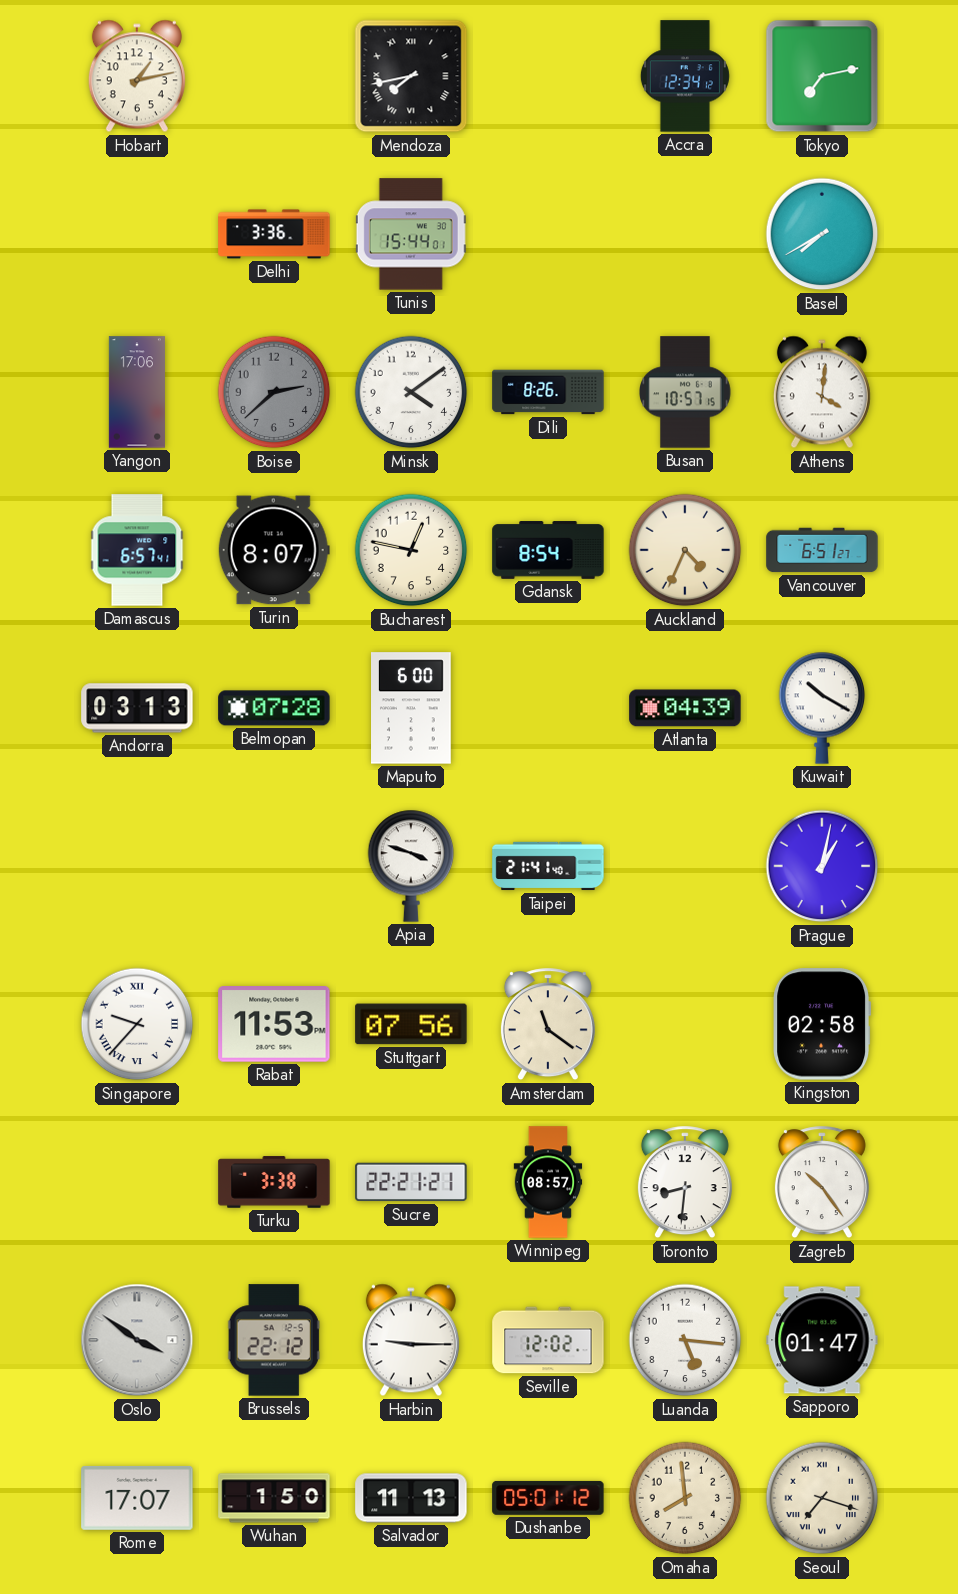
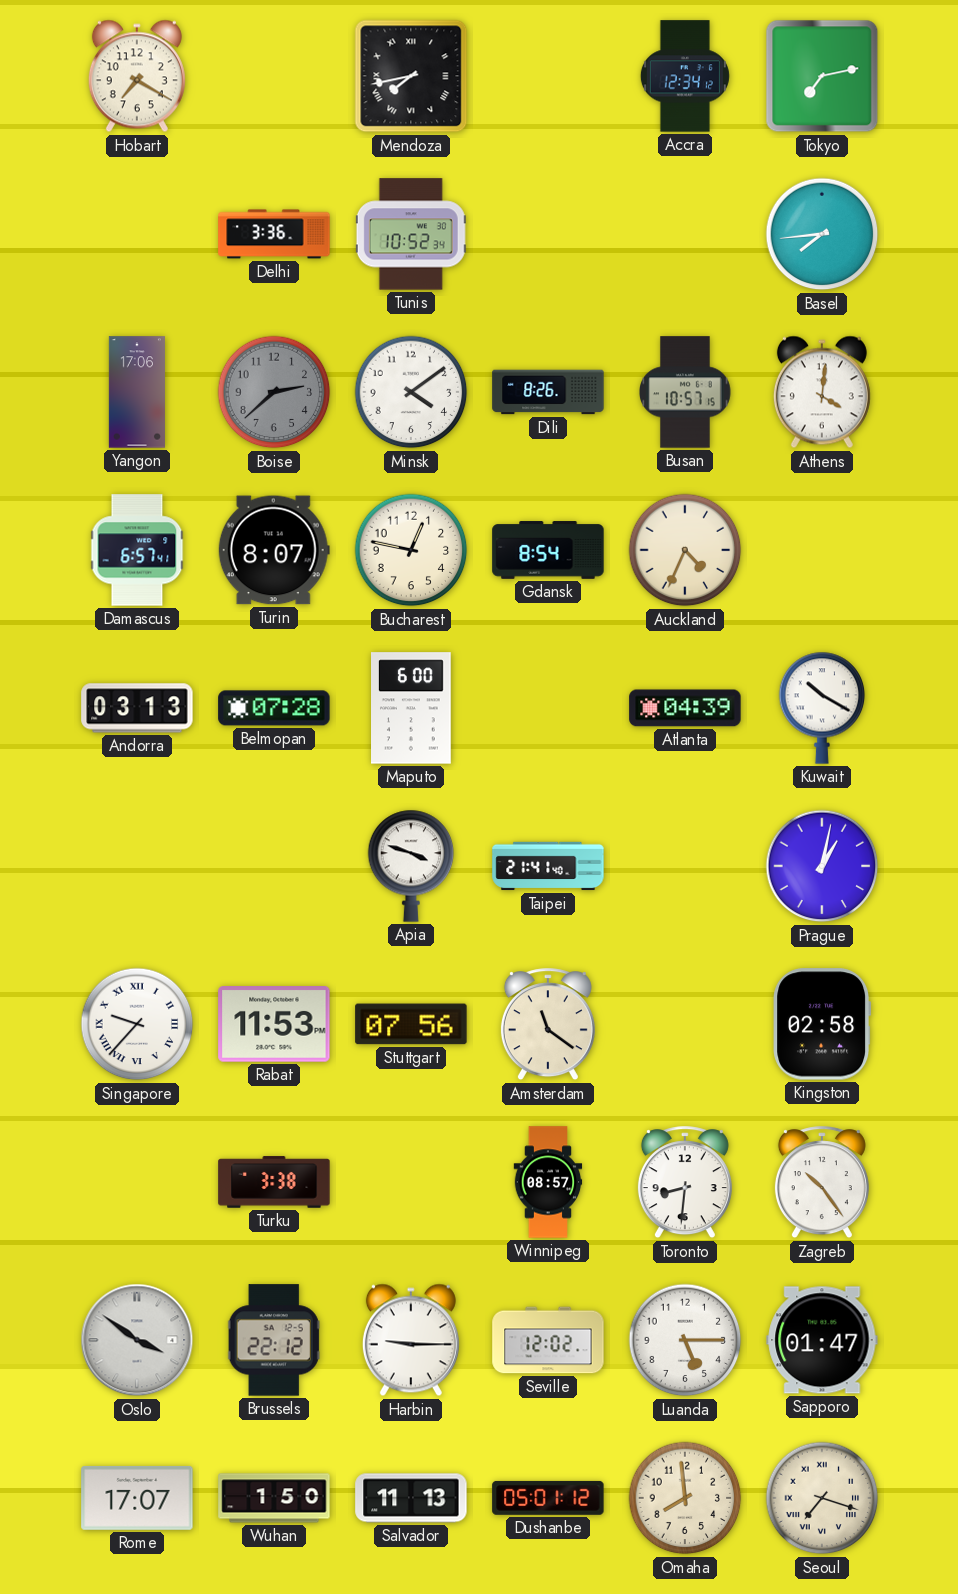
Hobart: 1:13 -> 7:20 (137, 76)
Tunis: 15:44 -> 10:52 (411, 234)
Basel: 7:40 -> 7:44 (822, 234)
Vancouver: 6:51 -> none (822, 550)
Sucre: 22:21 -> none (411, 1182)
Luanda: 5:16 -> 5:15 (685, 1340)
